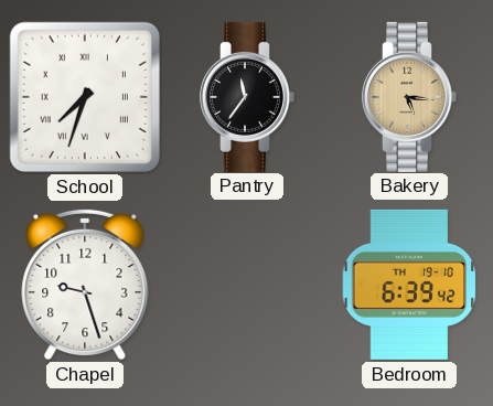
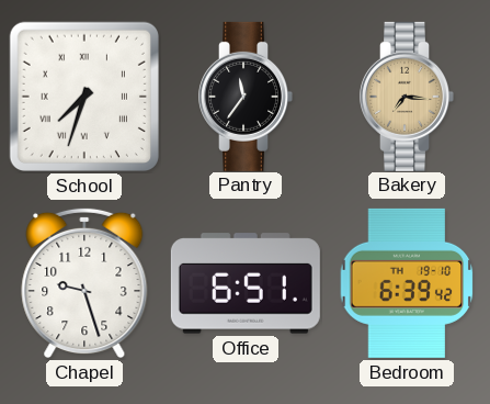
Bakery: 5:16 -> 7:16 (407, 97)
Office: none -> 6:51 (246, 283)
